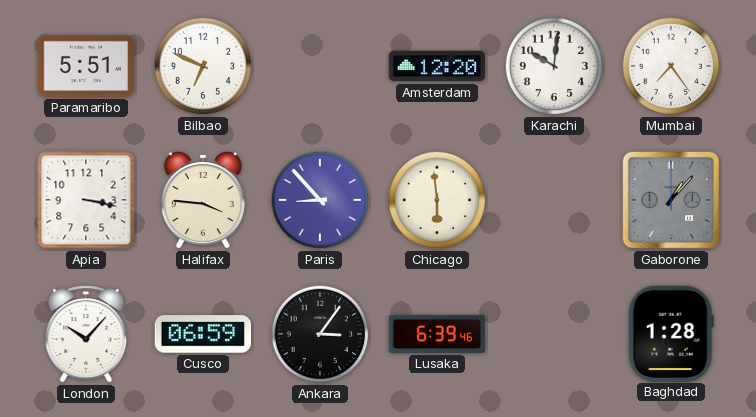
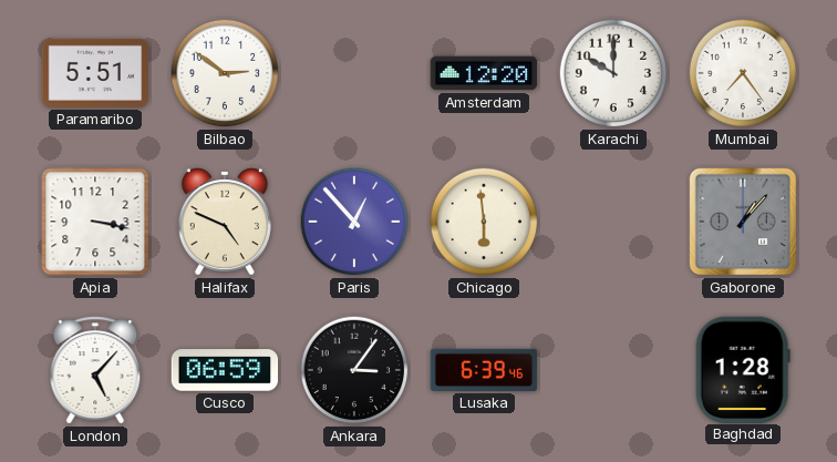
Bilbao: 6:49 -> 2:51 (225, 73)
Karachi: 10:01 -> 10:00 (613, 73)
Halifax: 3:46 -> 4:49 (225, 222)
Paris: 8:53 -> 12:53 (354, 222)
London: 10:07 -> 5:07 (95, 370)
